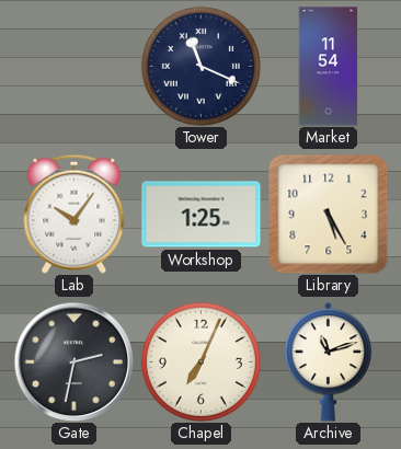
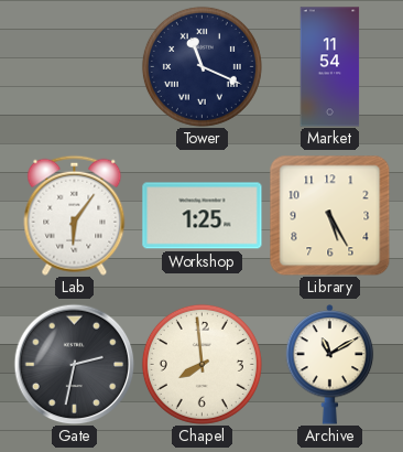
Lab: 10:06 -> 6:06 (75, 215)
Chapel: 7:04 -> 7:59 (201, 364)
Archive: 11:12 -> 11:10 (330, 365)
